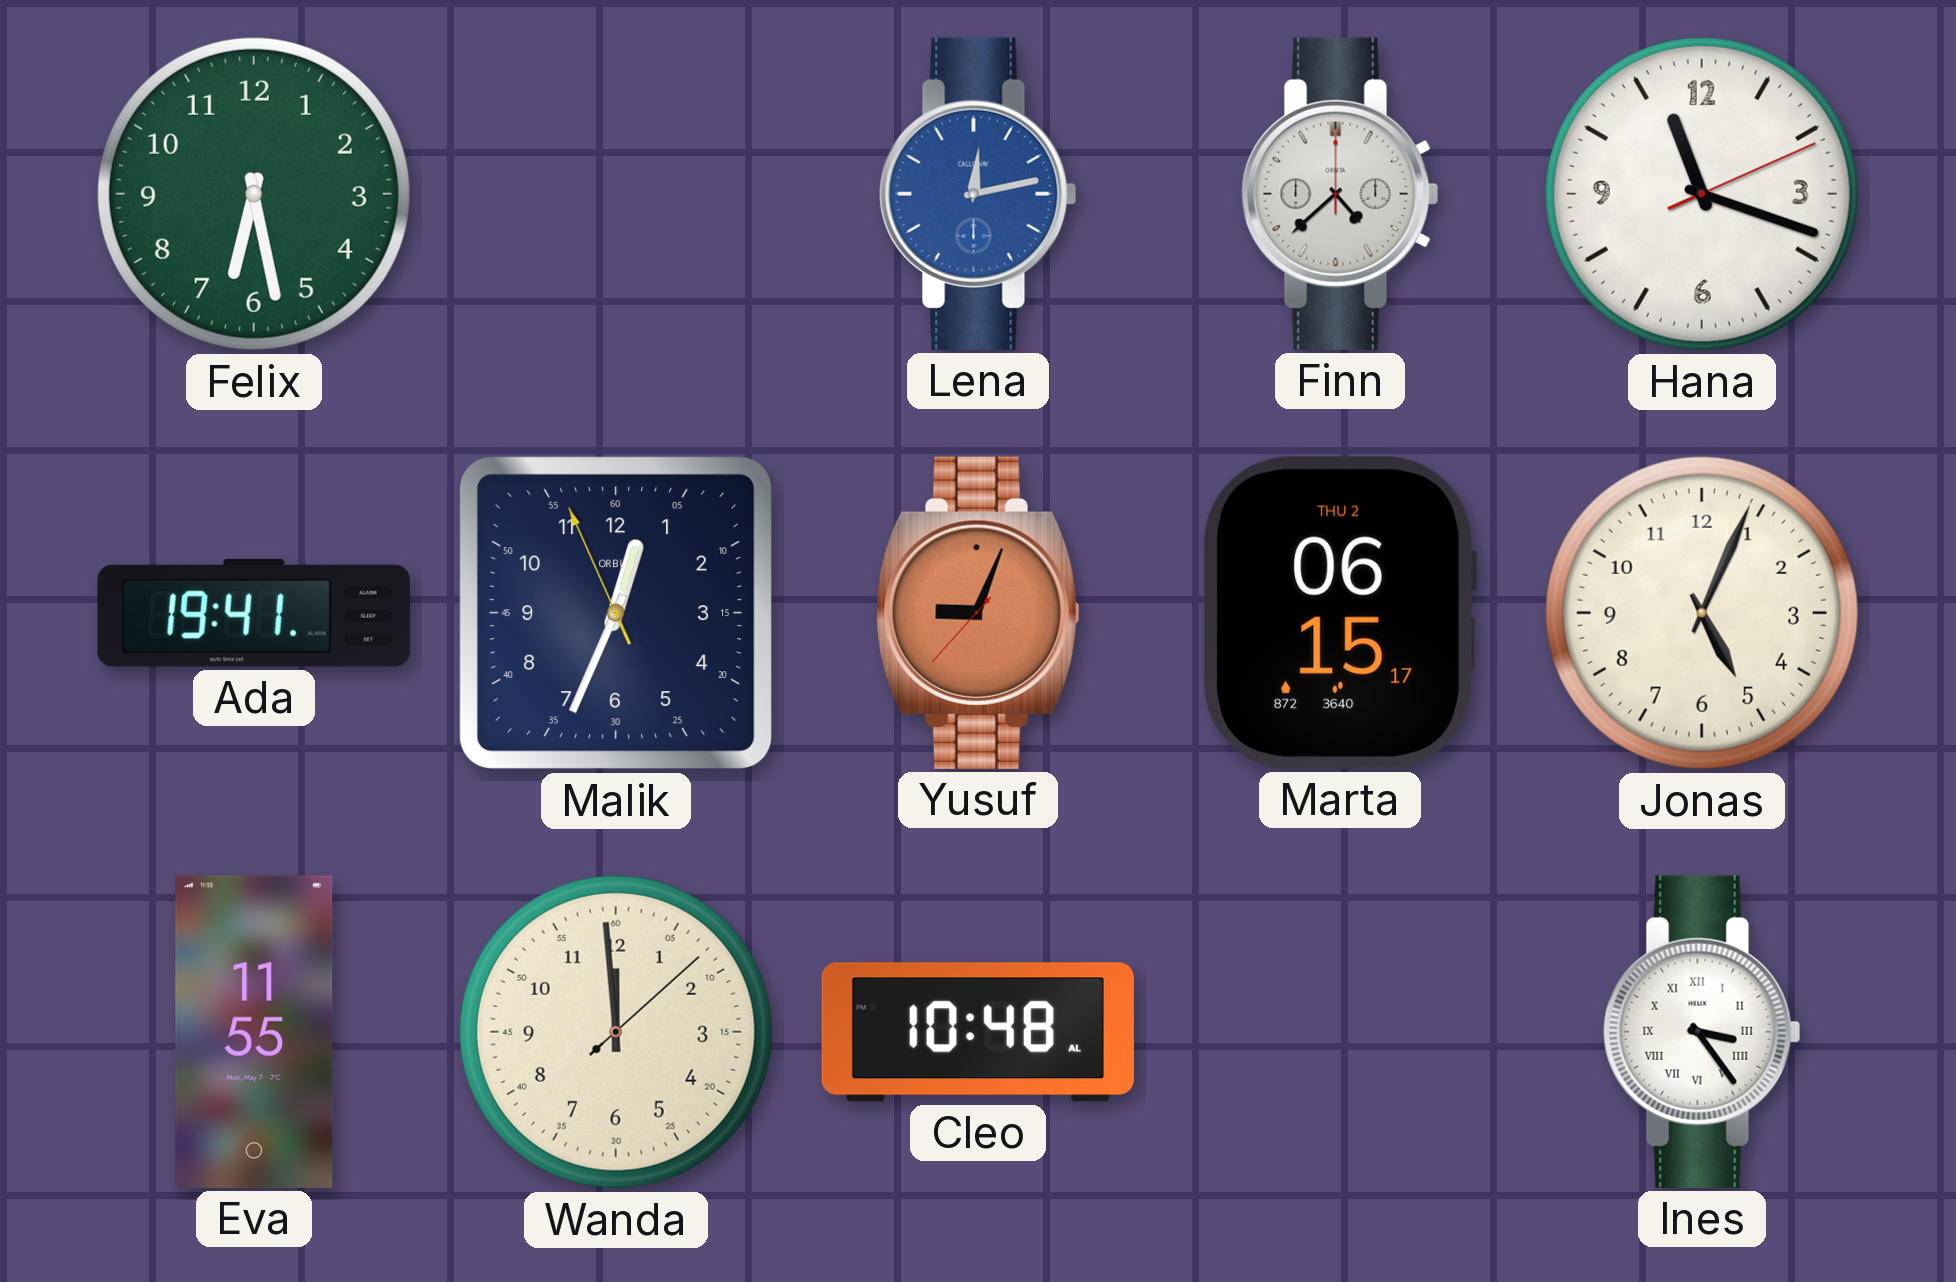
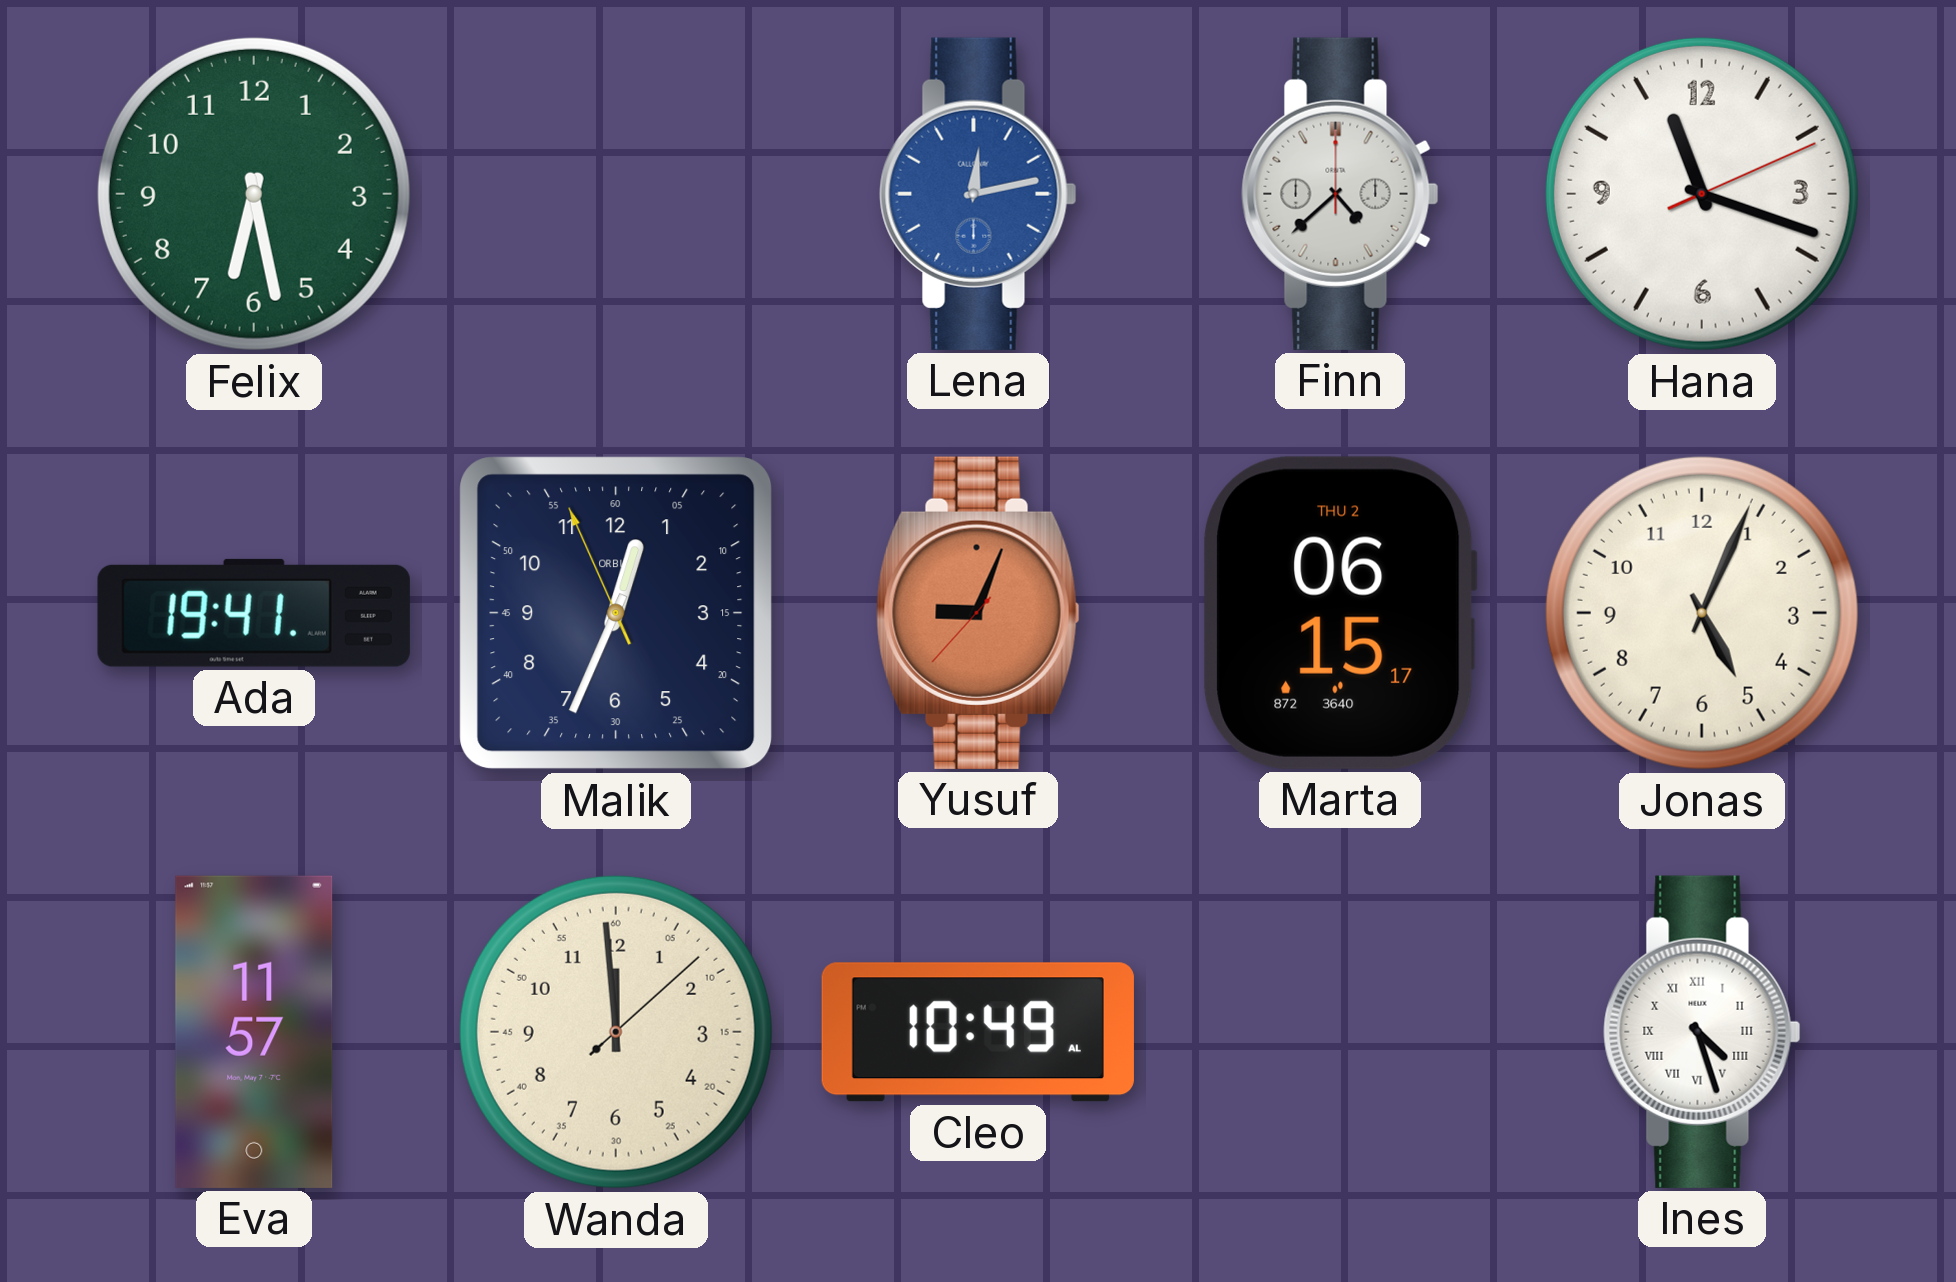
Eva: 11:55 -> 11:57 (254, 1032)
Cleo: 10:48 -> 10:49 (978, 1032)
Ines: 3:24 -> 4:27 (1702, 1032)
